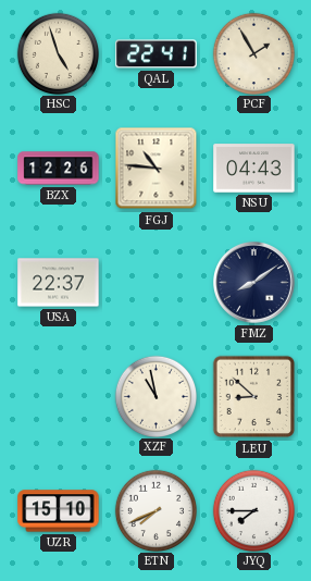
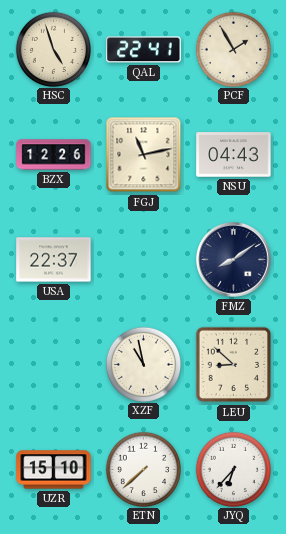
FGJ: 10:46 -> 11:13 (144, 155)
ETN: 7:41 -> 7:38 (143, 469)
JYQ: 7:45 -> 6:37 (233, 469)
